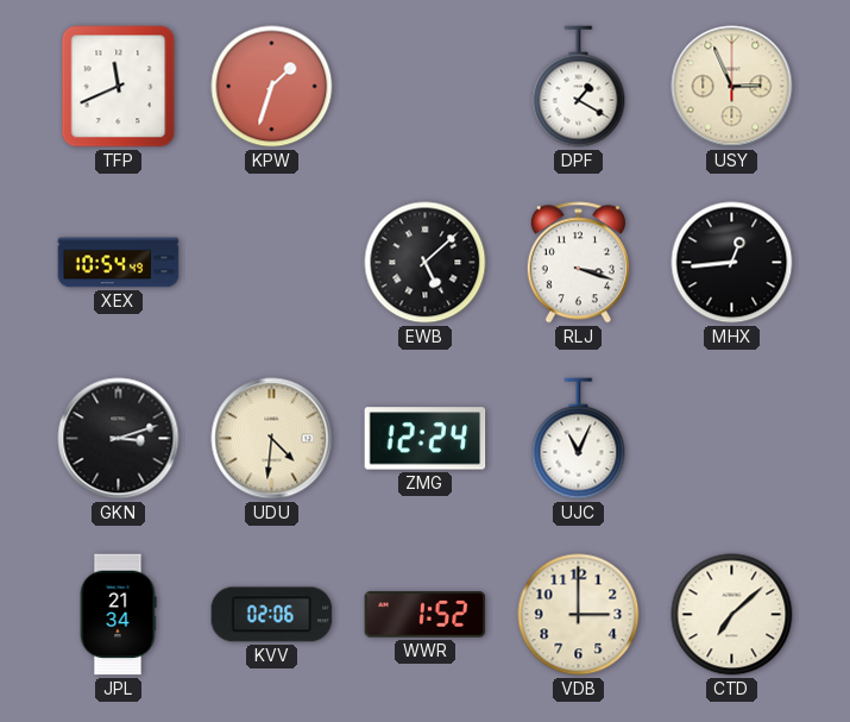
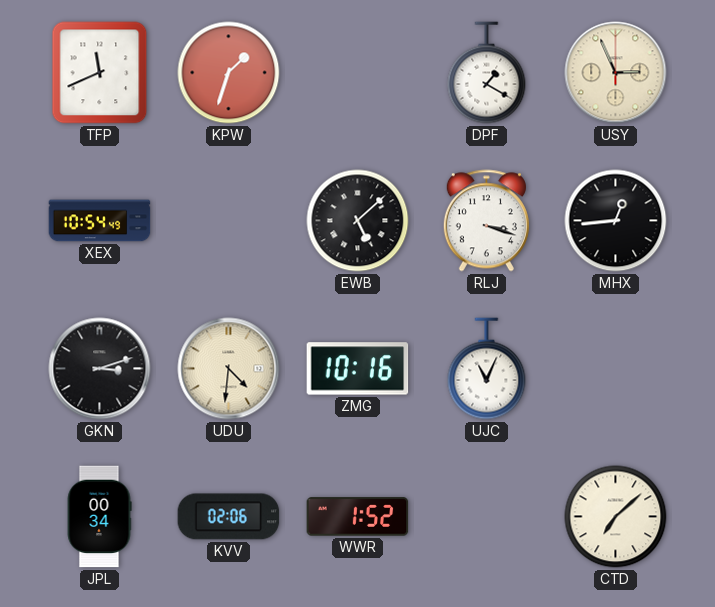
ZMG: 12:24 -> 10:16 (358, 369)
JPL: 21:34 -> 00:34 (99, 517)
VDB: 3:00 -> none (579, 615)
